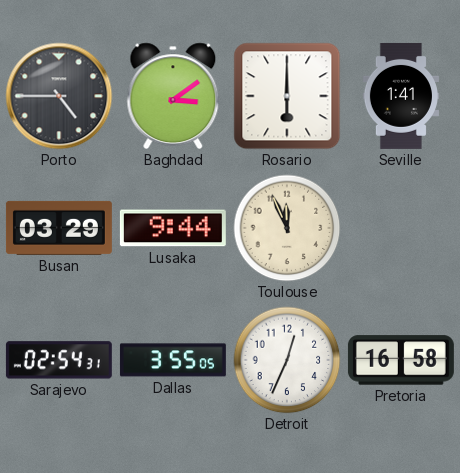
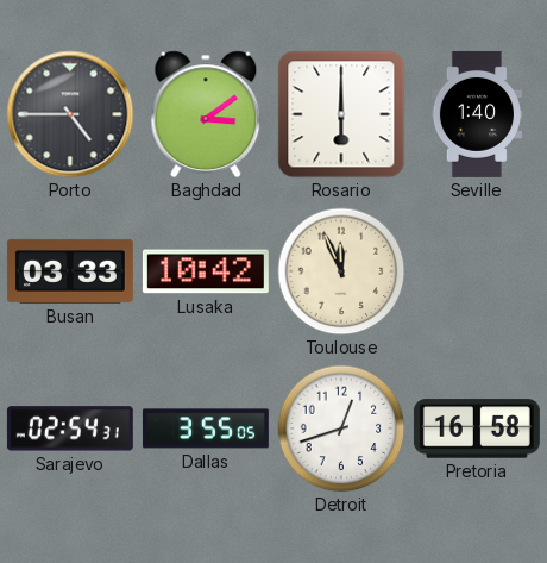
Seville: 1:41 -> 1:40 (477, 114)
Busan: 03:29 -> 03:33 (70, 271)
Lusaka: 9:44 -> 10:42 (206, 271)
Detroit: 12:34 -> 12:42 (341, 428)
